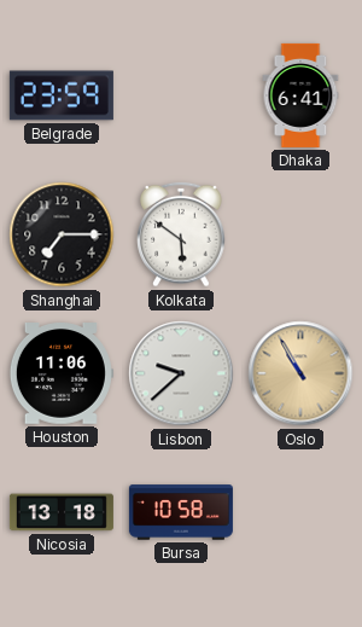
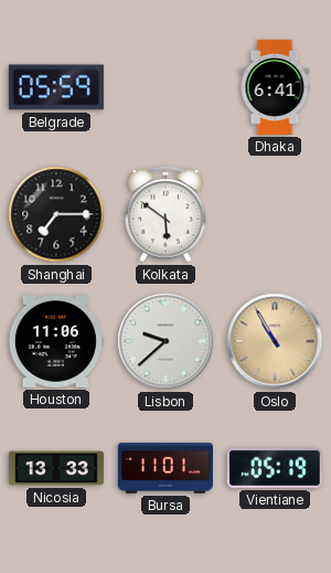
Belgrade: 23:59 -> 05:59 (56, 87)
Nicosia: 13:18 -> 13:33 (56, 468)
Bursa: 10:58 -> 11:01 (165, 468)
Vientiane: none -> 05:19 (275, 468)
